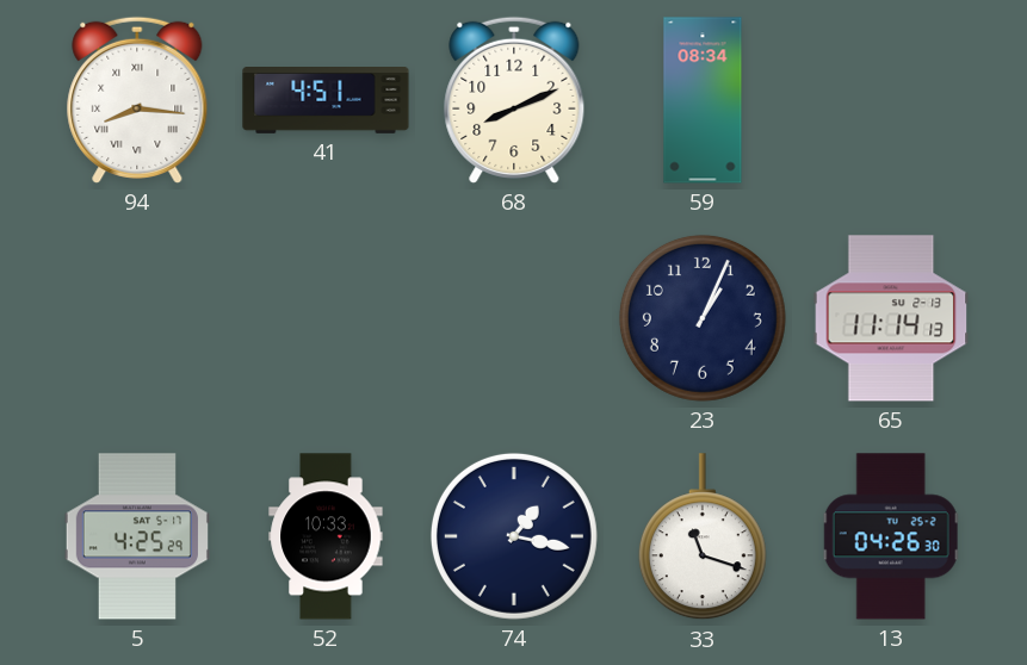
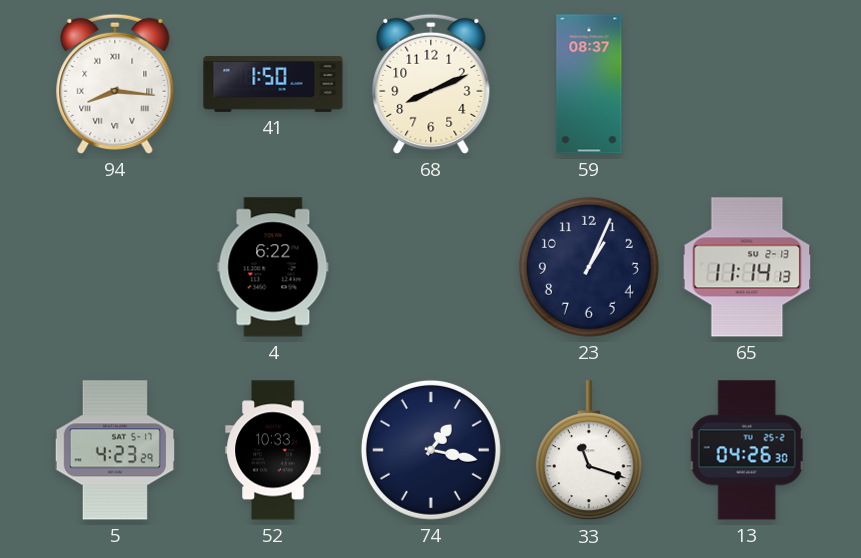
41: 4:51 -> 1:50 (273, 85)
59: 08:34 -> 08:37 (589, 84)
4: none -> 6:22 (273, 267)
5: 4:25 -> 4:23 (115, 450)
